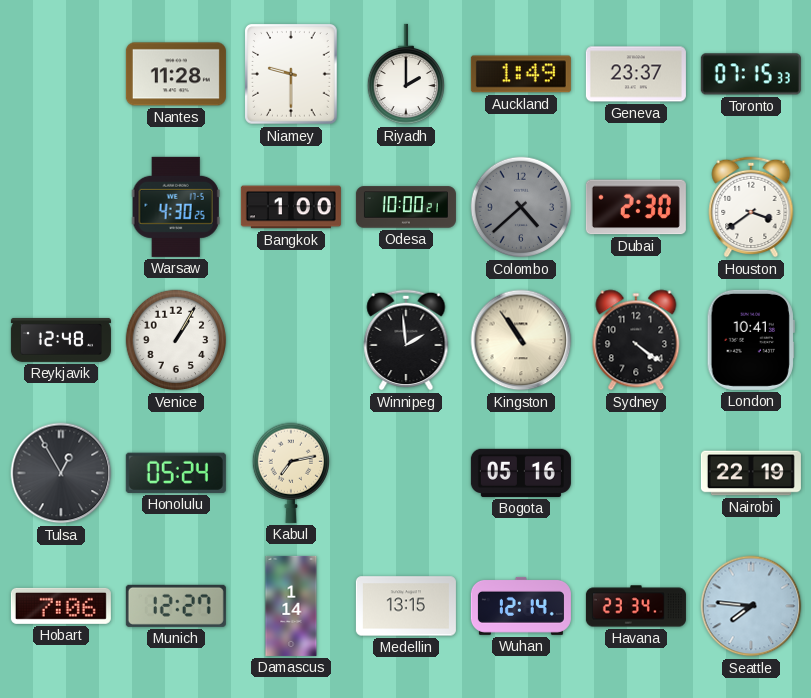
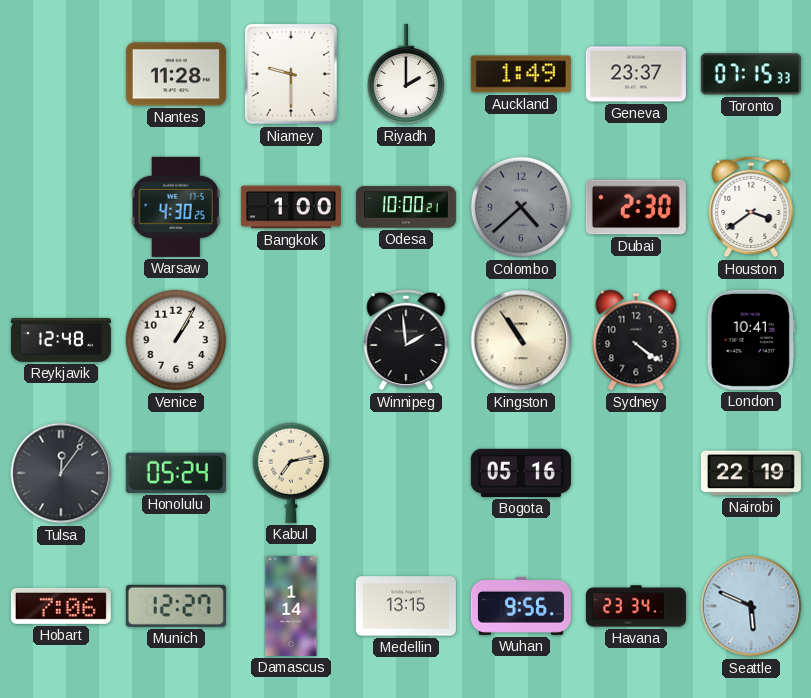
Tulsa: 12:55 -> 12:06 (61, 473)
Wuhan: 12:14 -> 9:56 (521, 606)
Seattle: 7:46 -> 5:49 (751, 606)
